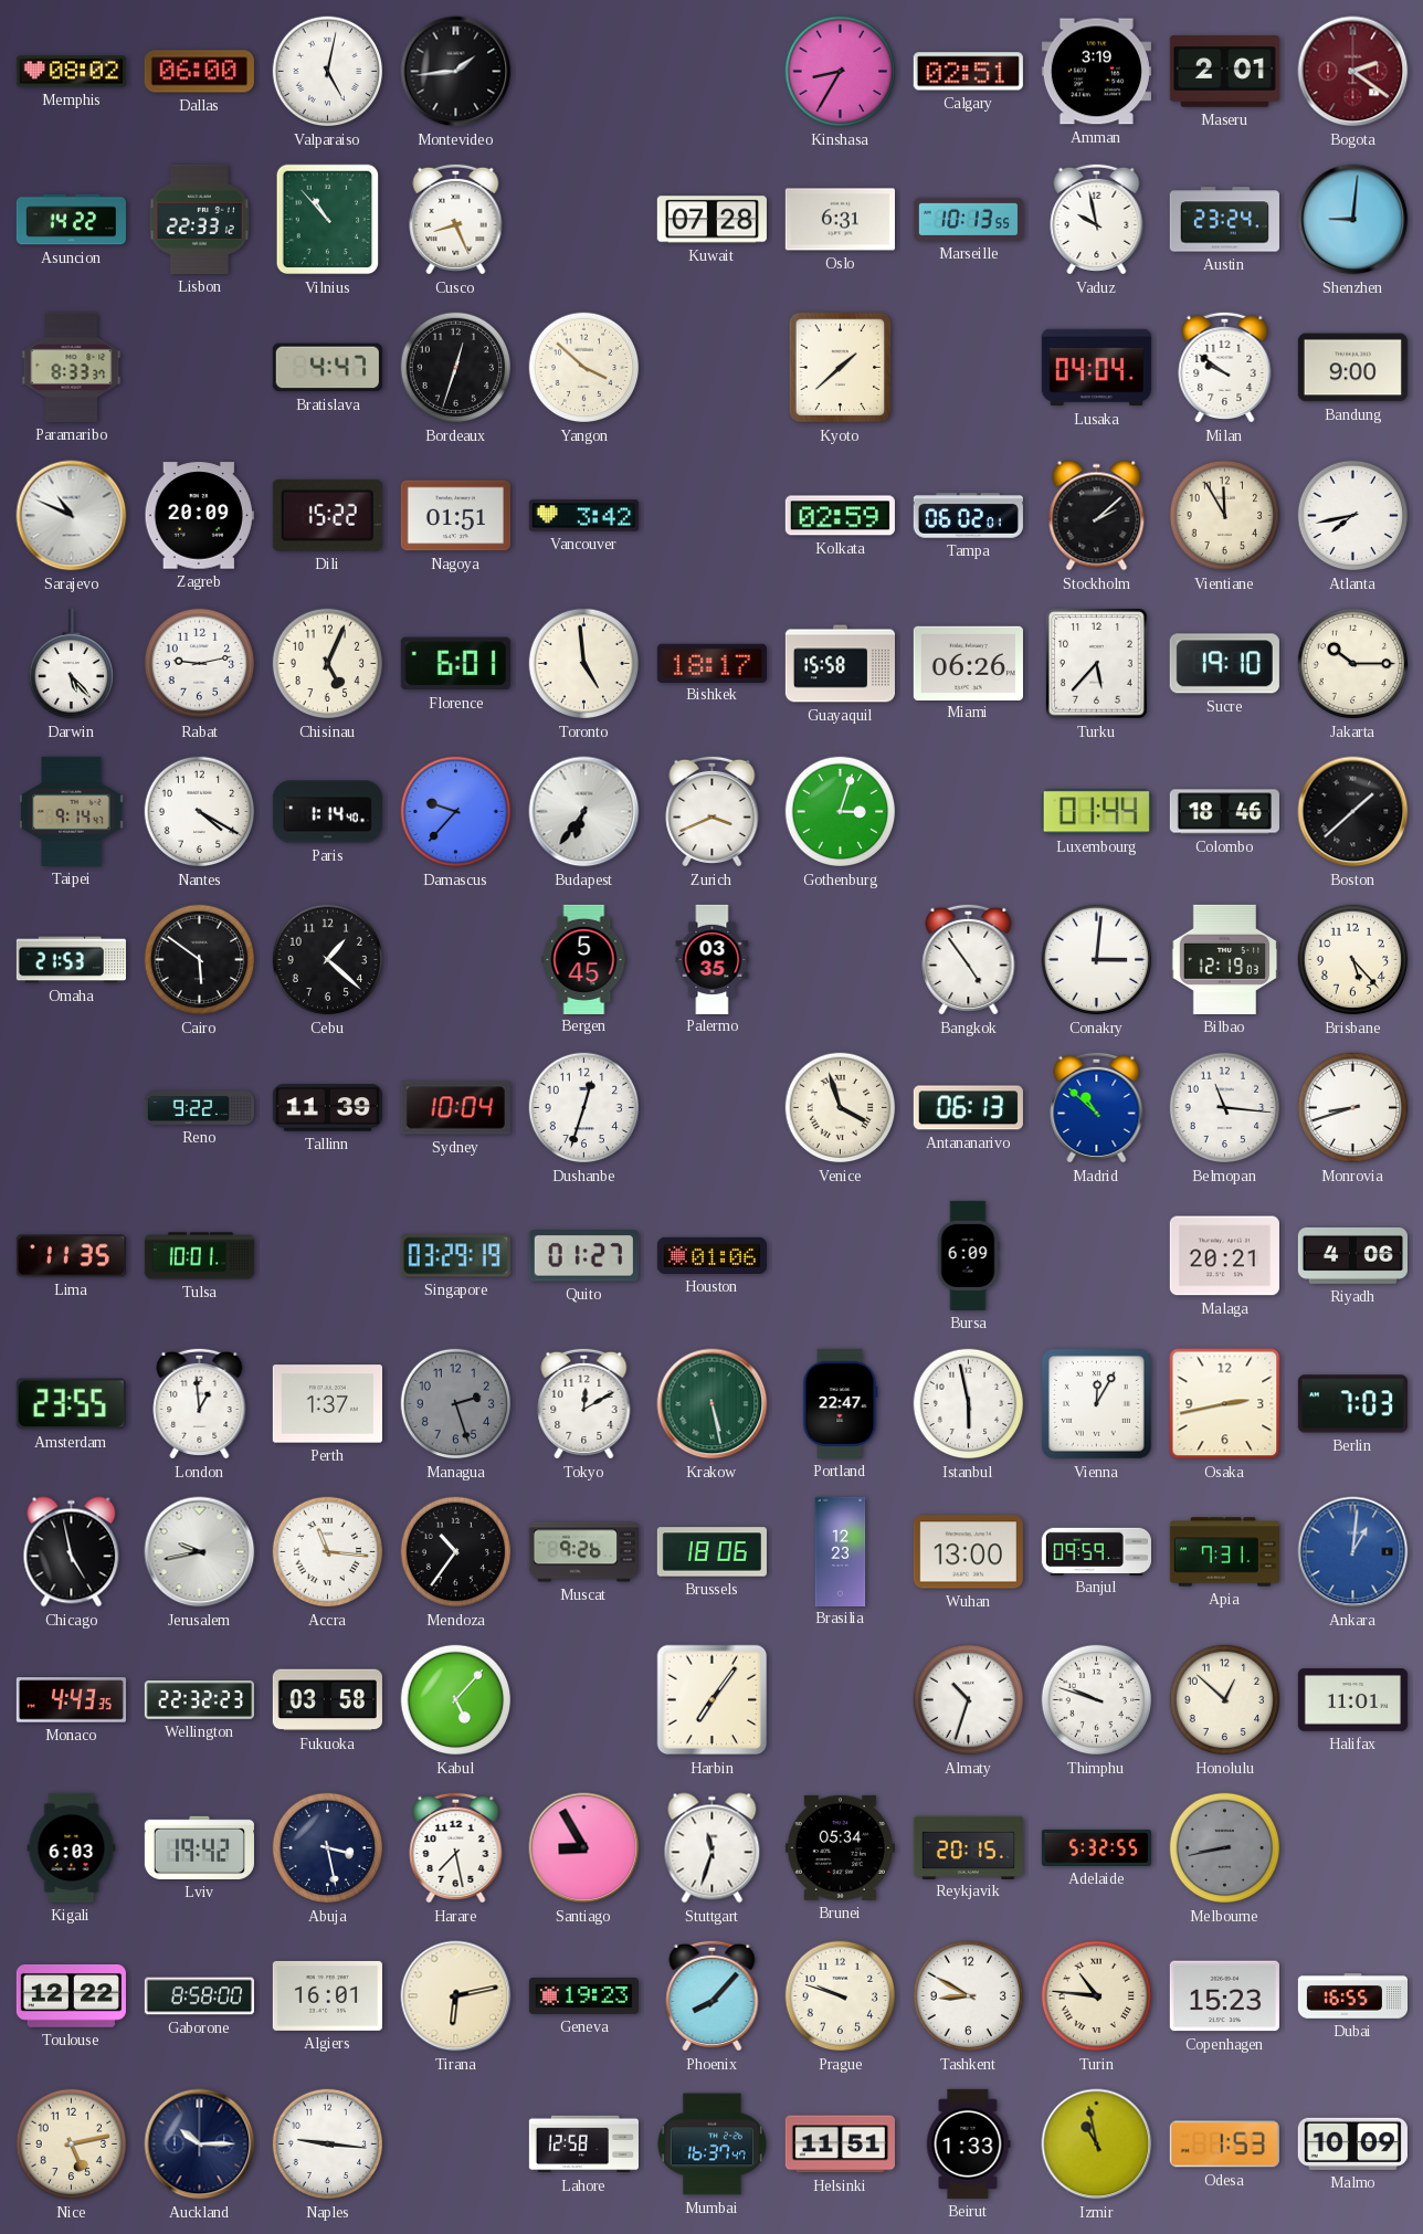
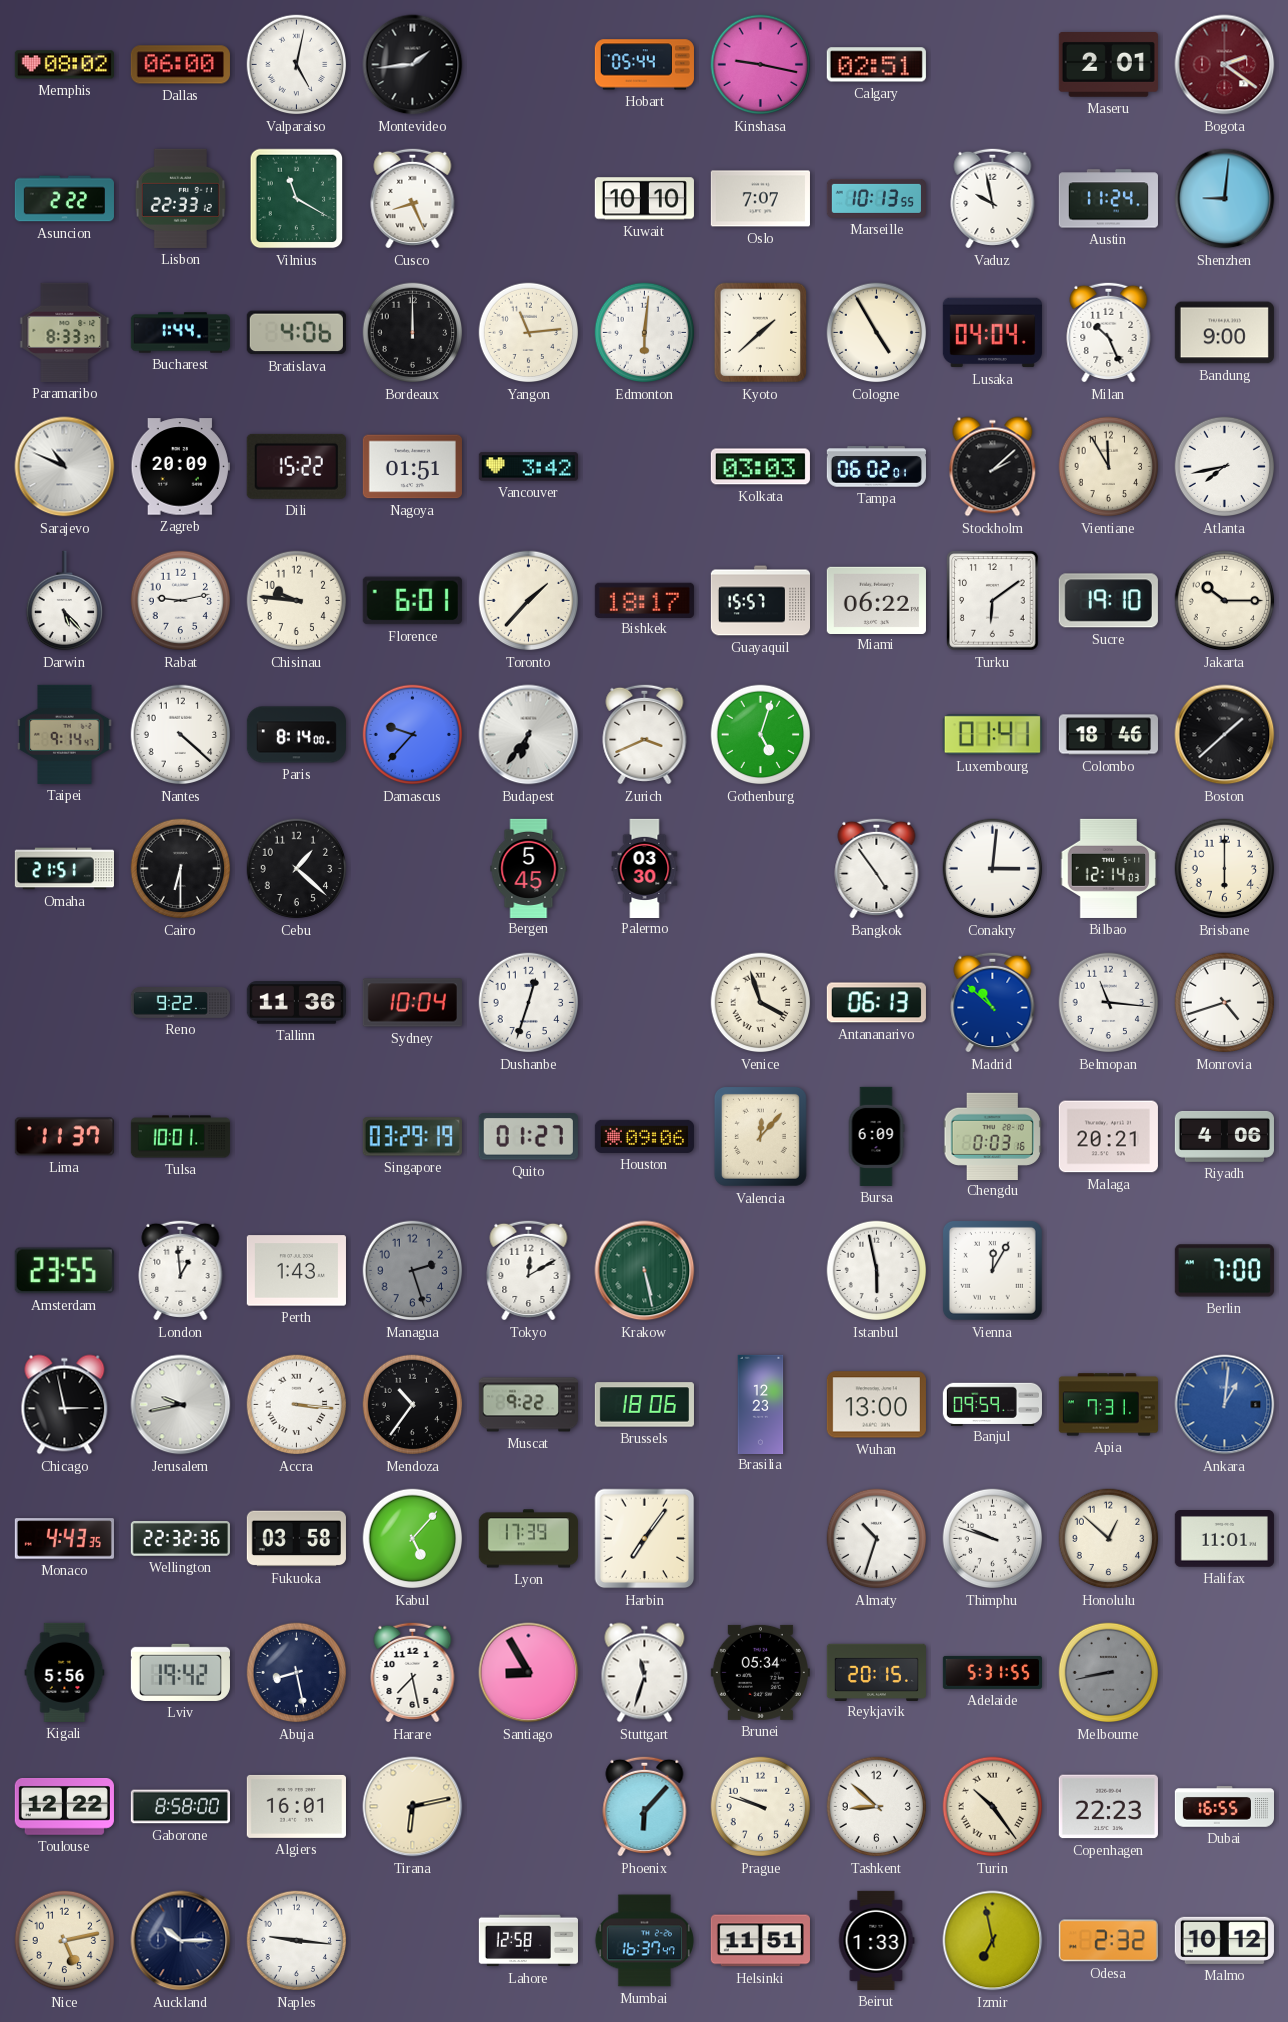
Hobart: none -> 05:44 (644, 65)
Kinshasa: 8:35 -> 9:17 (761, 65)
Amman: 3:19 -> none (1096, 72)
Asuncion: 14:22 -> 2:22 (64, 199)
Vilnius: 10:53 -> 11:20 (297, 199)
Kuwait: 07:28 -> 10:10 (644, 199)
Oslo: 6:31 -> 7:07 (760, 199)
Austin: 23:24 -> 11:24 (1108, 199)
Bucharest: none -> 1:44 (180, 333)
Bratislava: 4:47 -> 4:06 (296, 333)
Bordeaux: 12:33 -> 12:00 (413, 333)
Yangon: 3:52 -> 11:14 (529, 333)
Edmonton: none -> 6:01 (645, 333)
Cologne: none -> 4:55 (877, 333)
Milan: 9:51 -> 10:26 (1109, 332)
Kolkata: 02:59 -> 03:03 (760, 467)
Chisinau: 5:04 -> 9:46 (297, 601)
Toronto: 4:59 -> 1:37 (529, 601)
Guayaquil: 15:58 -> 15:57 (760, 601)
Miami: 06:26 -> 06:22 (876, 600)
Turku: 5:37 -> 6:09 (993, 601)
Nantes: 4:20 -> 4:22 (181, 735)
Paris: 1:14 -> 8:14 (296, 735)
Gothenburg: 3:03 -> 5:03 (761, 735)
Luxembourg: 01:44 -> 01:41 (992, 735)
Omaha: 21:53 -> 21:51 (64, 869)
Cairo: 5:51 -> 6:30 (181, 869)
Palermo: 03:35 -> 03:30 (645, 868)
Bilbao: 12:19 -> 12:14 (1109, 868)
Brisbane: 5:23 -> 6:00 (1225, 869)
Tallinn: 11:39 -> 11:36 (296, 1003)
Monrovia: 8:42 -> 4:42 (1225, 1003)
Lima: 11:35 -> 11:37 (64, 1137)
Houston: 01:06 -> 09:06 (644, 1136)
Valencia: none -> 12:07 (760, 1136)
Chengdu: none -> 0:03 (992, 1136)
Perth: 1:37 -> 1:43 (296, 1271)
Portland: 22:47 -> none (840, 1403)
Osaka: 2:43 -> none (1225, 1404)
Berlin: 7:03 -> 7:00 (1224, 1271)
Chicago: 4:58 -> 2:58 (65, 1405)
Accra: 11:16 -> 3:16 (297, 1405)
Muscat: 9:26 -> 9:22 (528, 1405)
Wellington: 22:32:23 -> 22:32:36 (180, 1539)
Lyon: none -> 17:39 (528, 1539)
Kigali: 6:03 -> 5:56 (65, 1672)
Abuja: 3:28 -> 8:28 (297, 1673)
Adelaide: 5:32 -> 5:31 (992, 1672)
Geneva: 19:23 -> none (583, 1995)
Phoenix: 8:07 -> 6:07 (645, 1806)
Tashkent: 8:50 -> 8:52 (877, 1807)
Turin: 10:46 -> 10:24 (993, 1807)
Copenhagen: 15:23 -> 22:23 (1108, 1807)
Izmir: 10:58 -> 6:58 (993, 1941)
Odesa: 1:53 -> 2:32 (1108, 1941)
Malmo: 10:09 -> 10:12 (1224, 1940)
